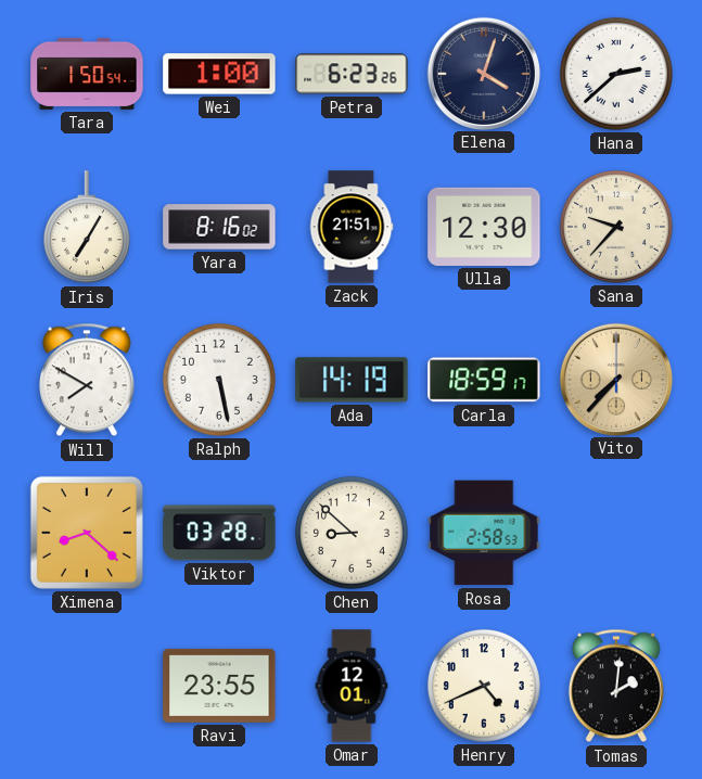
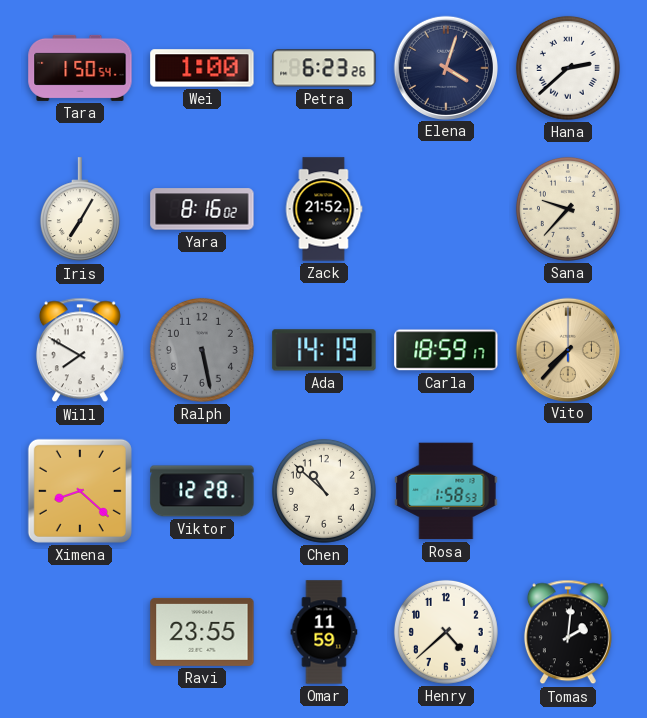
Zack: 21:51 -> 21:52 (324, 209)
Ulla: 12:30 -> none (484, 227)
Ralph dial: white -> grey (202, 350)
Viktor: 03:28 -> 12:28 (202, 491)
Chen: 8:52 -> 10:52 (324, 491)
Rosa: 2:58 -> 1:58 (446, 491)
Omar: 12:01 -> 11:59 (324, 632)
Henry: 4:41 -> 4:38 (446, 632)
